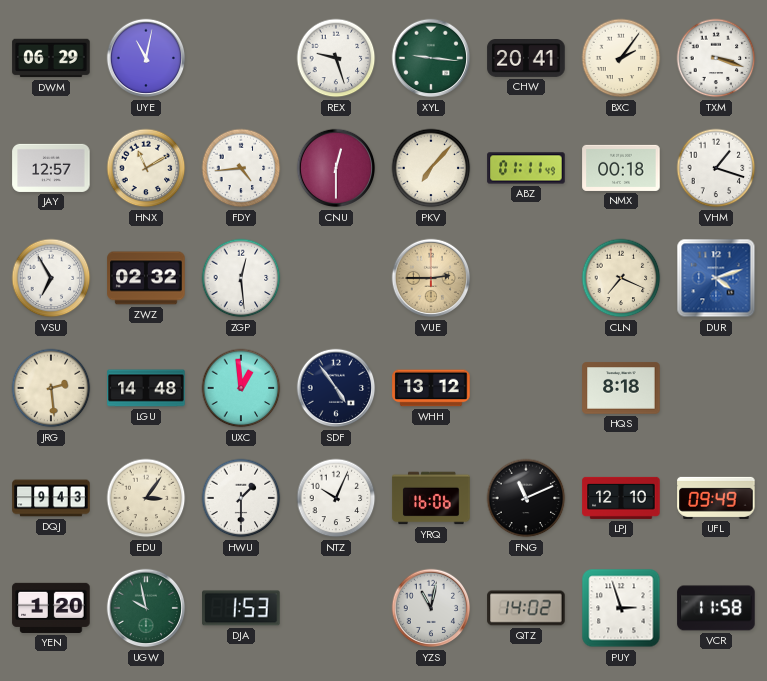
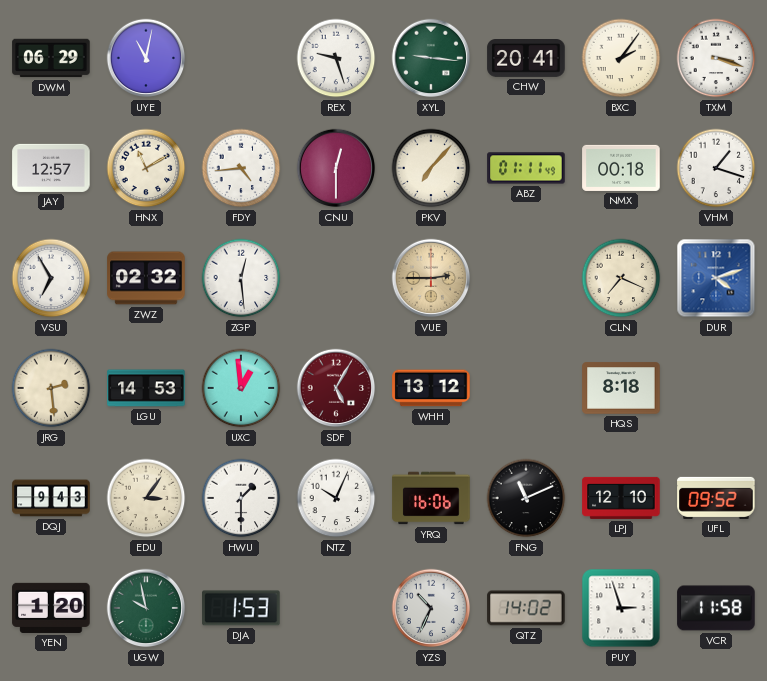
LGU: 14:48 -> 14:53 (146, 388)
SDF: 4:54 -> 5:05 (336, 388)
SDF dial: navy -> burgundy (336, 388)
UFL: 09:49 -> 09:52 (716, 498)
YZS: 11:02 -> 10:34 (431, 608)
